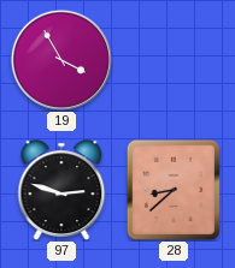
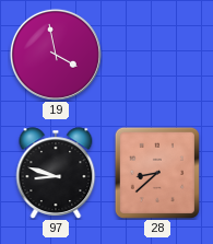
19: 3:55 -> 3:58 (56, 55)
97: 2:48 -> 8:48 (56, 173)
